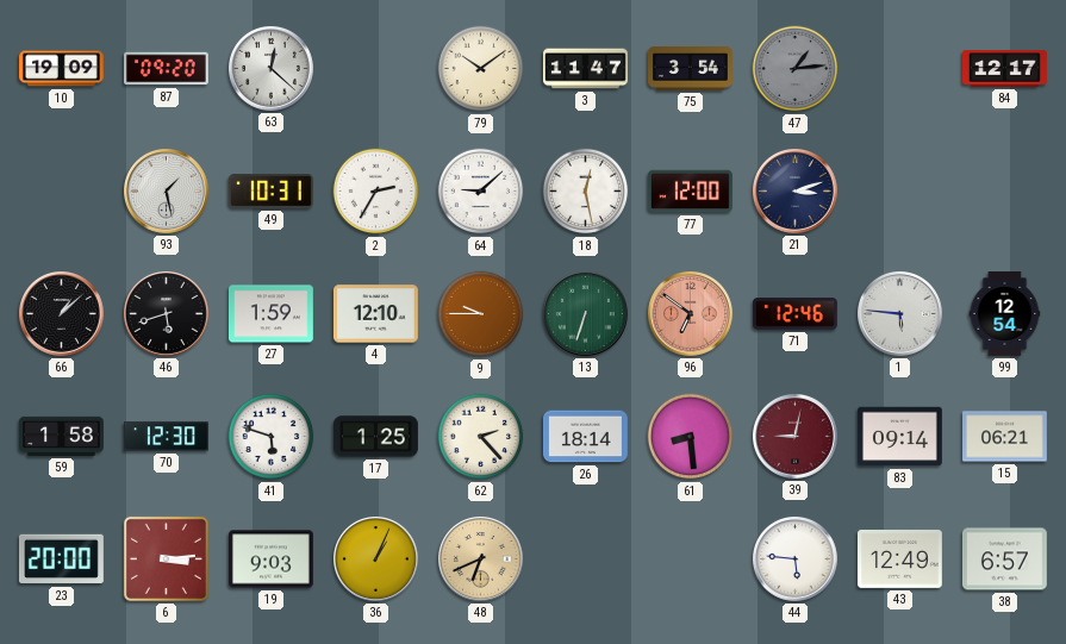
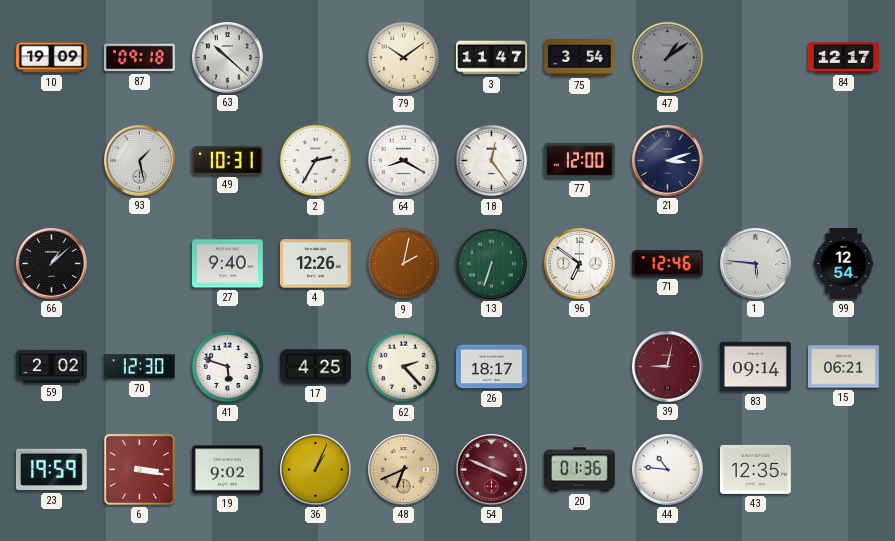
87: 09:20 -> 09:18 (140, 58)
63: 12:22 -> 10:22 (228, 58)
47: 1:14 -> 1:09 (668, 58)
64: 9:08 -> 8:20 (404, 161)
18: 12:28 -> 12:24 (492, 161)
46: 5:42 -> none (167, 314)
27: 1:59 -> 9:40 (227, 264)
4: 12:10 -> 12:26 (315, 264)
9: 9:45 -> 2:02 (404, 264)
96 dial: salmon -> white (580, 264)
59: 1:58 -> 2:02 (52, 366)
17: 1:25 -> 4:25 (316, 367)
26: 18:14 -> 18:17 (492, 367)
61: 8:29 -> none (691, 437)
23: 20:00 -> 19:59 (51, 470)
6: 3:14 -> 3:17 (139, 469)
19: 9:03 -> 9:02 (228, 470)
54: none -> 3:49 (492, 470)
20: none -> 01:36 (580, 470)
44: 5:46 -> 10:46 (668, 470)
43: 12:49 -> 12:35 (755, 469)
38: 6:57 -> none (1004, 559)
